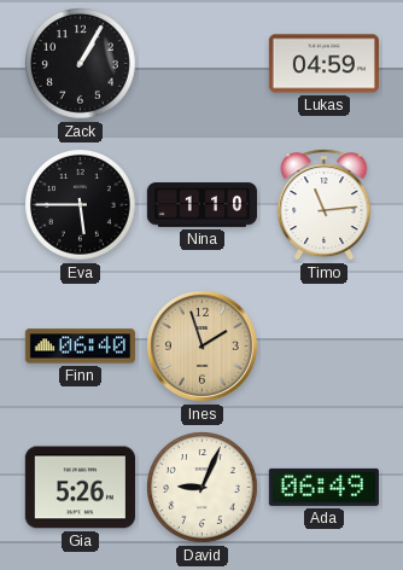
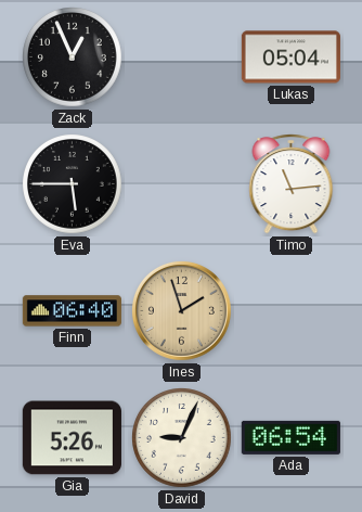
Zack: 1:05 -> 12:56 (73, 57)
Lukas: 04:59 -> 05:04 (290, 57)
Nina: 1:10 -> none (201, 205)
Ada: 06:49 -> 06:54 (290, 437)
